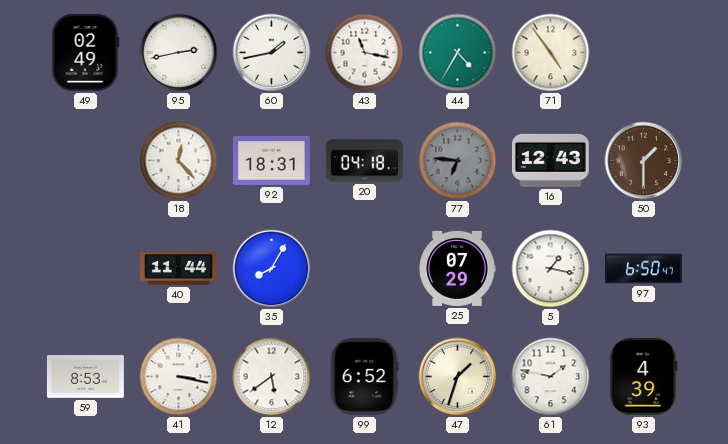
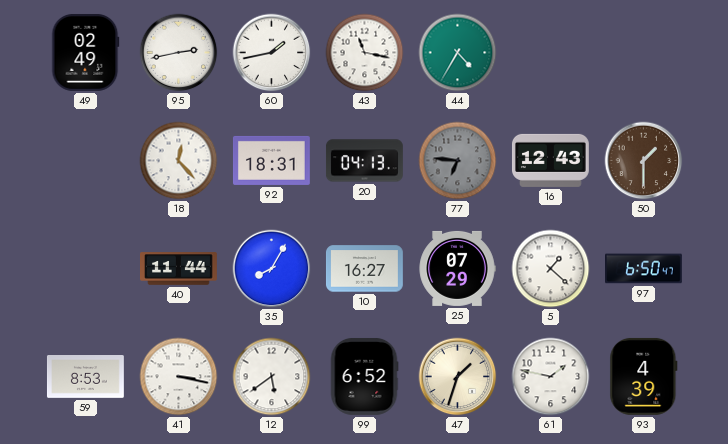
71: 4:54 -> none (551, 53)
20: 04:18 -> 04:13 (365, 161)
10: none -> 16:27 (364, 269)
5: 1:17 -> 1:22 (551, 269)
